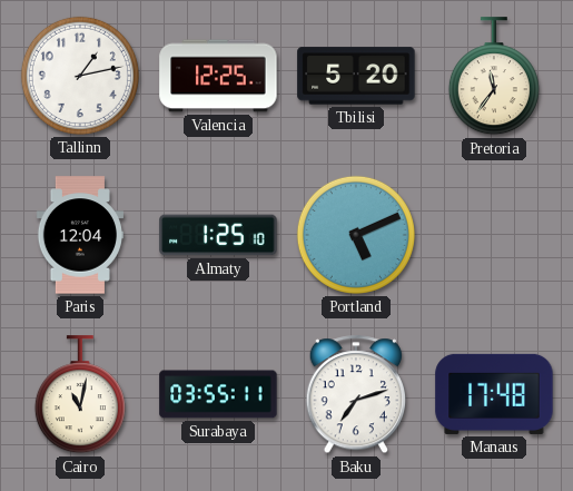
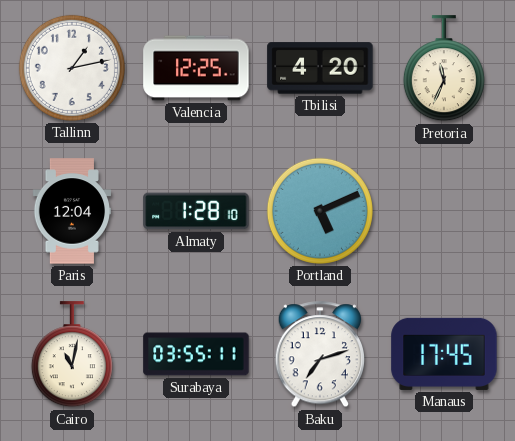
Tbilisi: 5:20 -> 4:20 (320, 68)
Pretoria: 11:36 -> 11:34 (444, 69)
Almaty: 1:25 -> 1:28 (196, 211)
Manaus: 17:48 -> 17:45 (444, 354)
